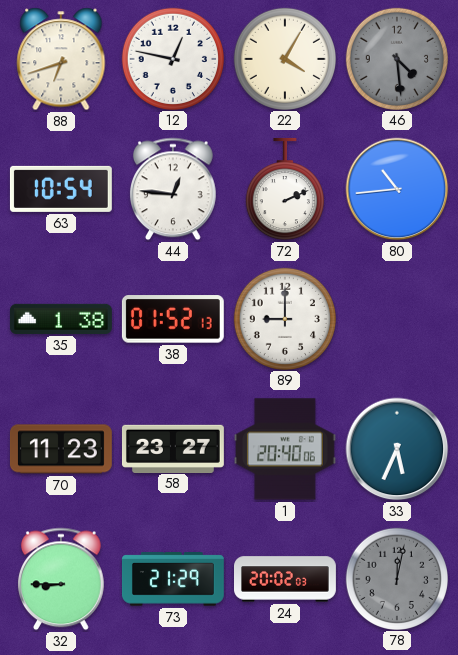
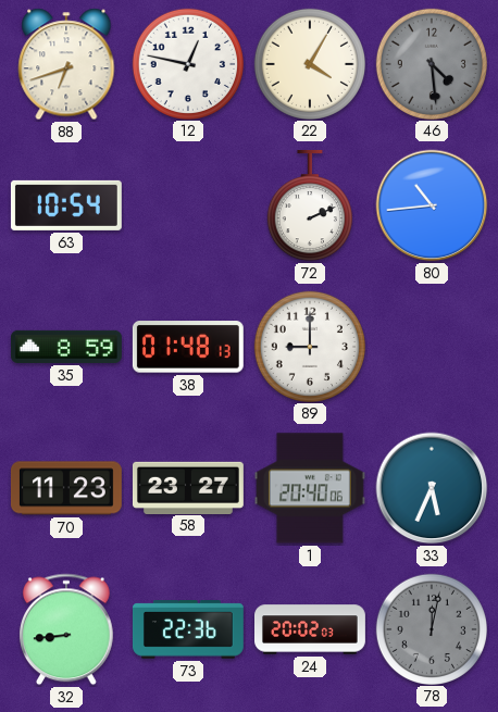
44: 12:46 -> none (173, 189)
35: 1:38 -> 8:59 (66, 347)
38: 01:52 -> 01:48 (188, 347)
32: 8:45 -> 8:44 (66, 629)
73: 21:29 -> 22:36 (188, 629)
